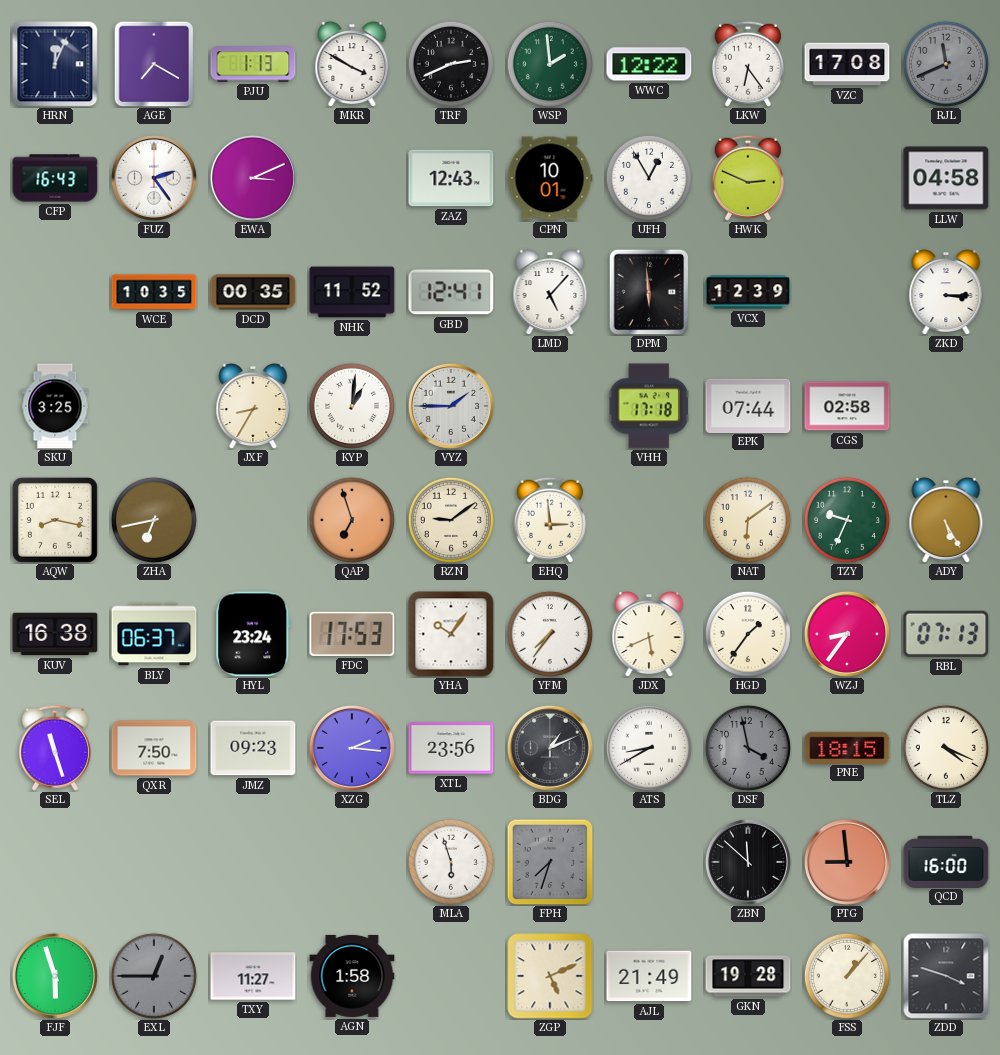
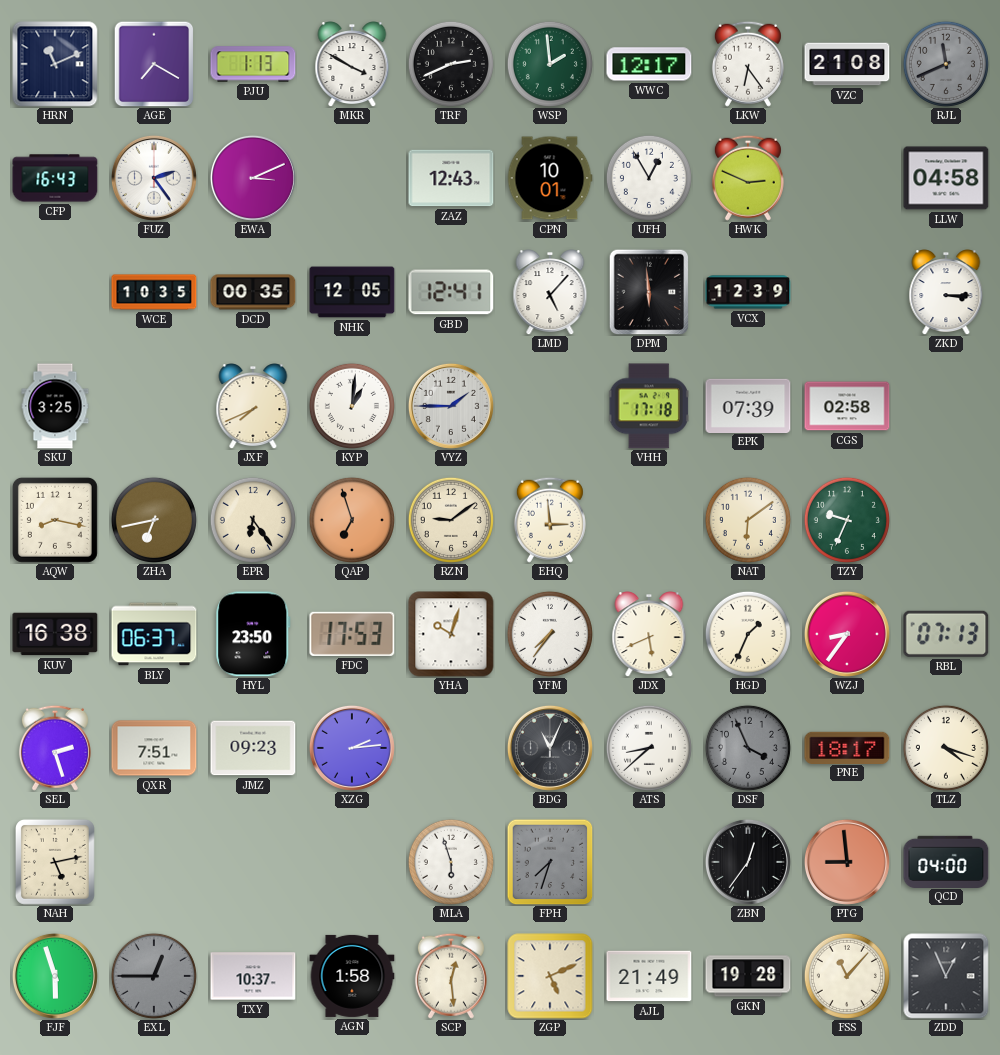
HRN: 12:04 -> 11:11 (55, 64)
WWC: 12:22 -> 12:17 (649, 64)
VZC: 17:08 -> 21:08 (847, 64)
NHK: 11:52 -> 12:05 (352, 292)
JXF: 8:35 -> 7:41 (253, 406)
EPK: 07:44 -> 07:39 (748, 405)
EPR: none -> 6:24 (253, 520)
ADY: 5:25 -> none (946, 520)
HYL: 23:24 -> 23:50 (253, 634)
YHA: 10:06 -> 10:03 (451, 634)
HGD: 1:36 -> 1:34 (748, 634)
SEL: 11:27 -> 2:27 (55, 748)
QXR: 7:50 -> 7:51 (154, 748)
XZG: 2:16 -> 2:14 (352, 748)
XTL: 23:56 -> none (451, 748)
BDG: 1:11 -> 11:04 (550, 748)
ATS: 8:40 -> 8:38 (649, 748)
DSF: 3:58 -> 3:56 (748, 748)
PNE: 18:15 -> 18:17 (847, 747)
TLZ: 4:19 -> 4:18 (946, 748)
NAH: none -> 5:13 (55, 862)
ZBN: 11:52 -> 12:36 (748, 862)
QCD: 16:00 -> 04:00 (946, 861)
TXY: 11:27 -> 10:37 (253, 976)
SCP: none -> 12:29 (451, 976)
FSS: 1:07 -> 11:07 (847, 976)
ZDD: 3:48 -> 12:56 (946, 976)
